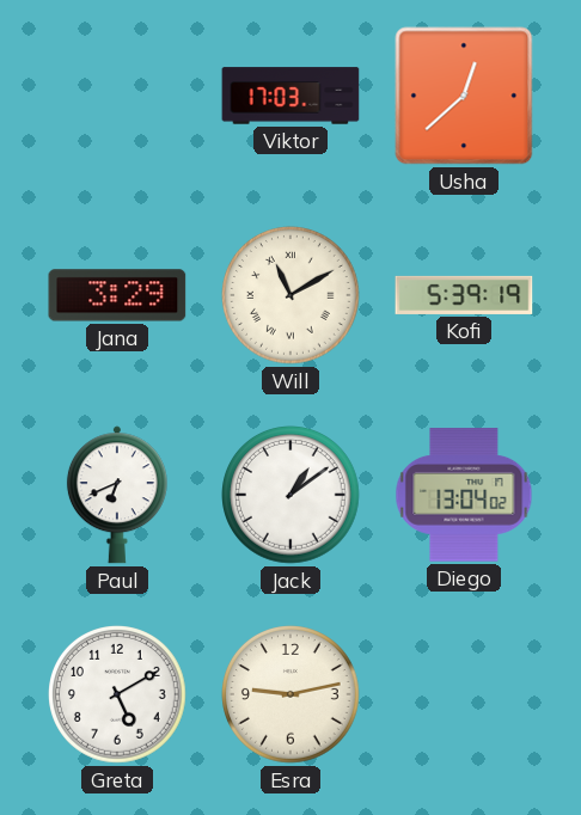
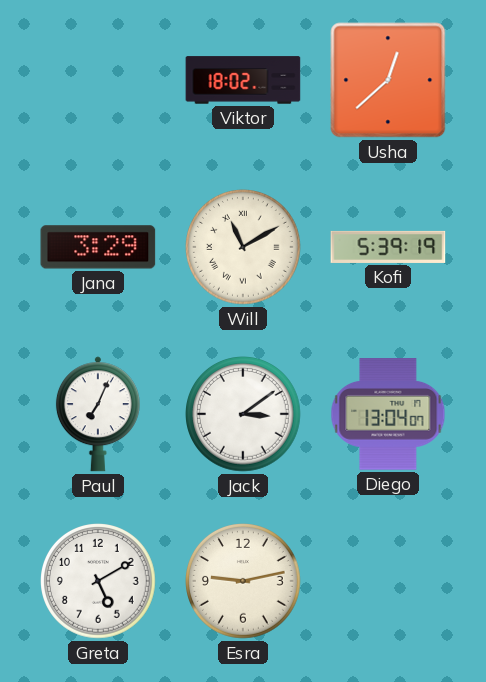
Viktor: 17:03 -> 18:02 (243, 80)
Paul: 6:41 -> 7:04 (98, 414)
Jack: 1:09 -> 3:09 (244, 415)
Diego: 13:04:02 -> 13:04:07 (388, 414)
